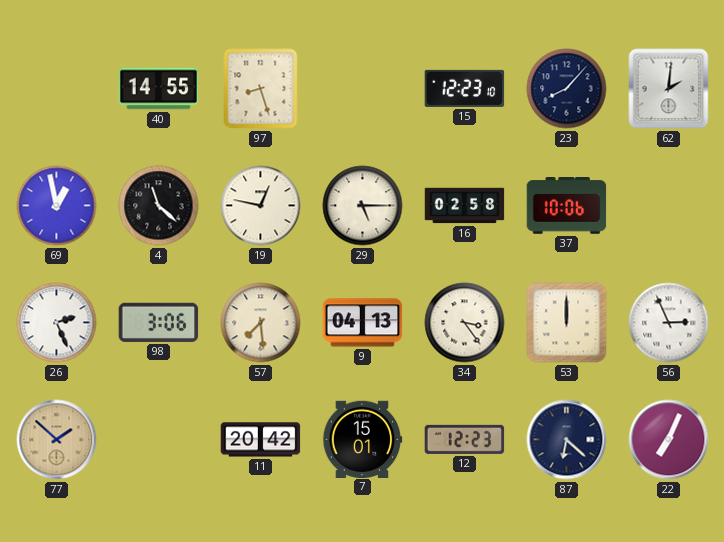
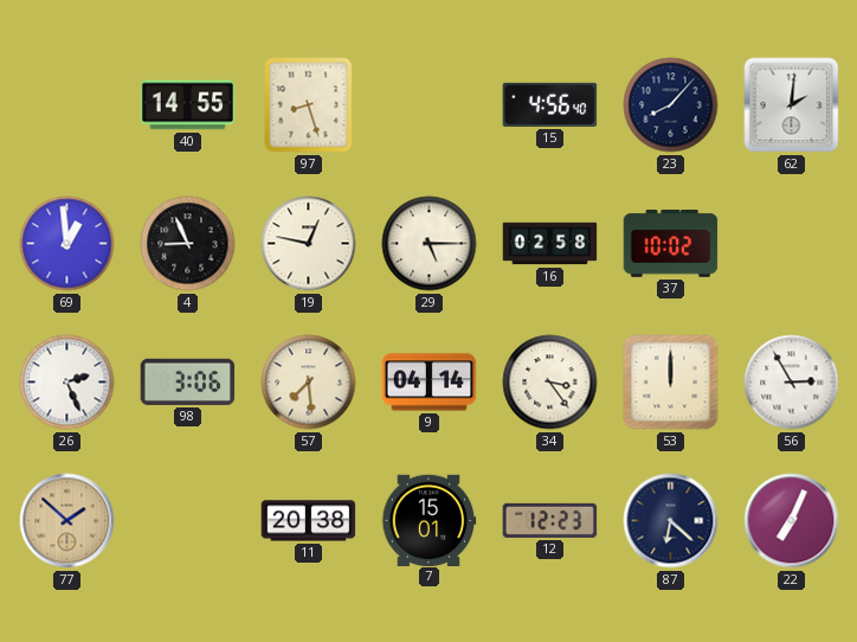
15: 12:23 -> 4:56 (550, 104)
69: 12:58 -> 12:59 (67, 244)
4: 11:22 -> 8:56 (188, 244)
37: 10:06 -> 10:02 (671, 244)
9: 04:13 -> 04:14 (430, 383)
56: 2:56 -> 2:55 (792, 383)
11: 20:42 -> 20:38 (309, 521)
